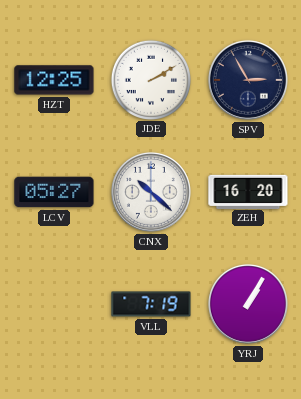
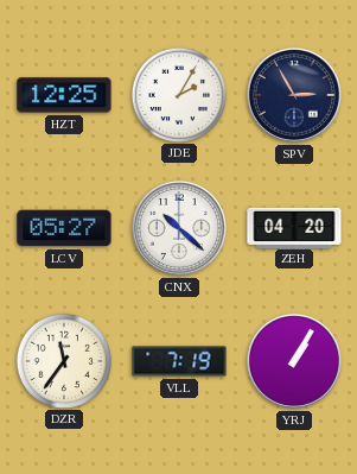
JDE: 2:10 -> 2:05 (178, 94)
ZEH: 16:20 -> 04:20 (294, 227)
DZR: none -> 11:36 (63, 360)
